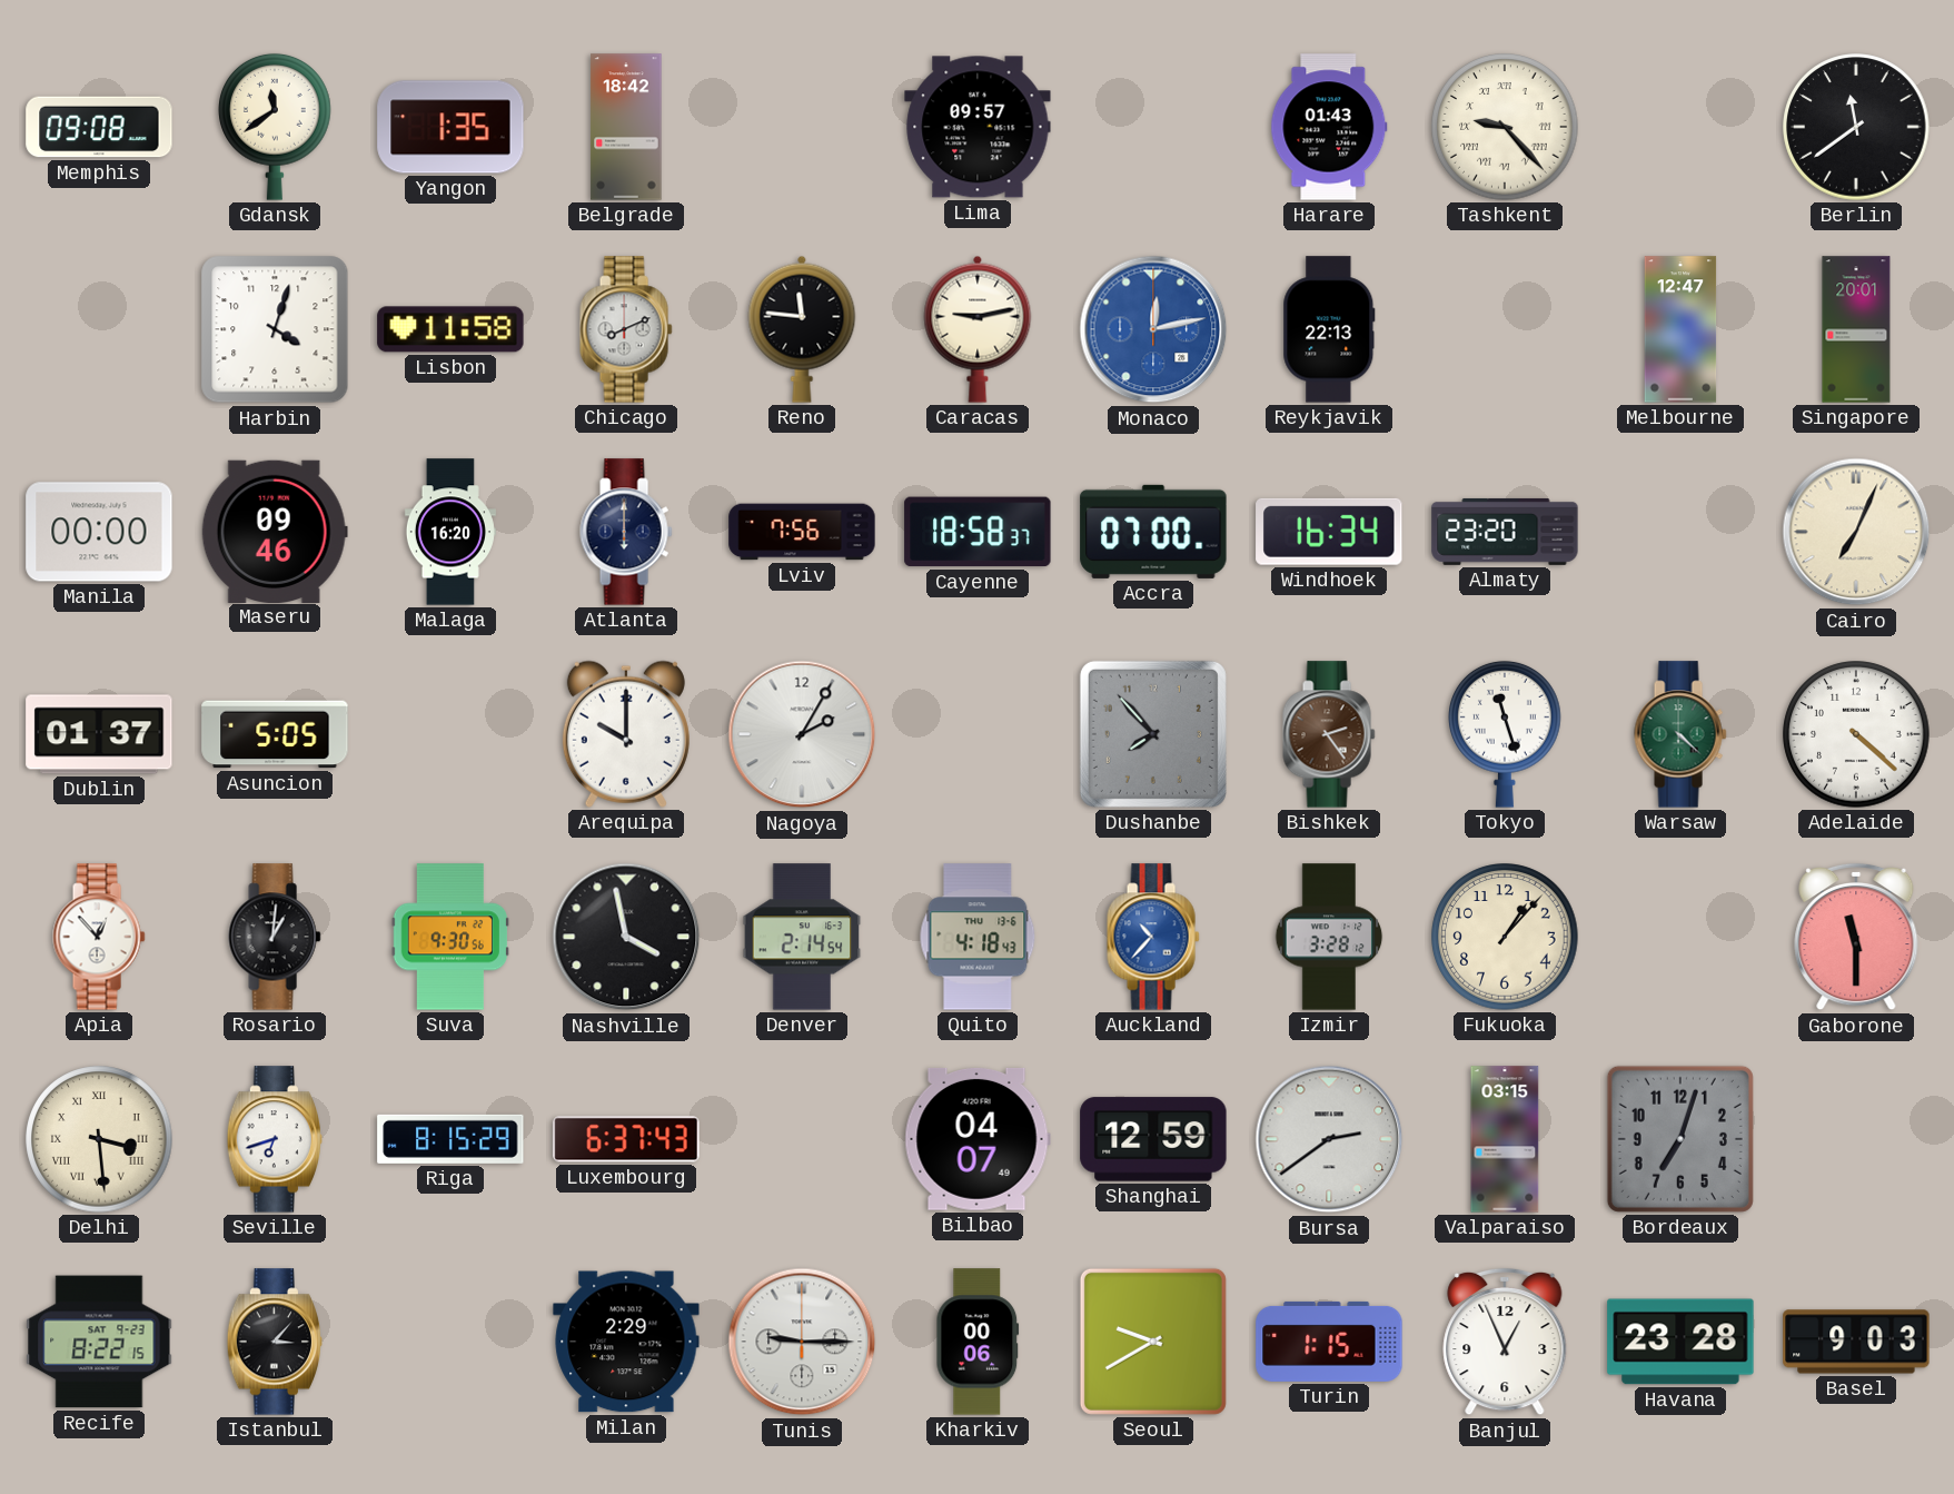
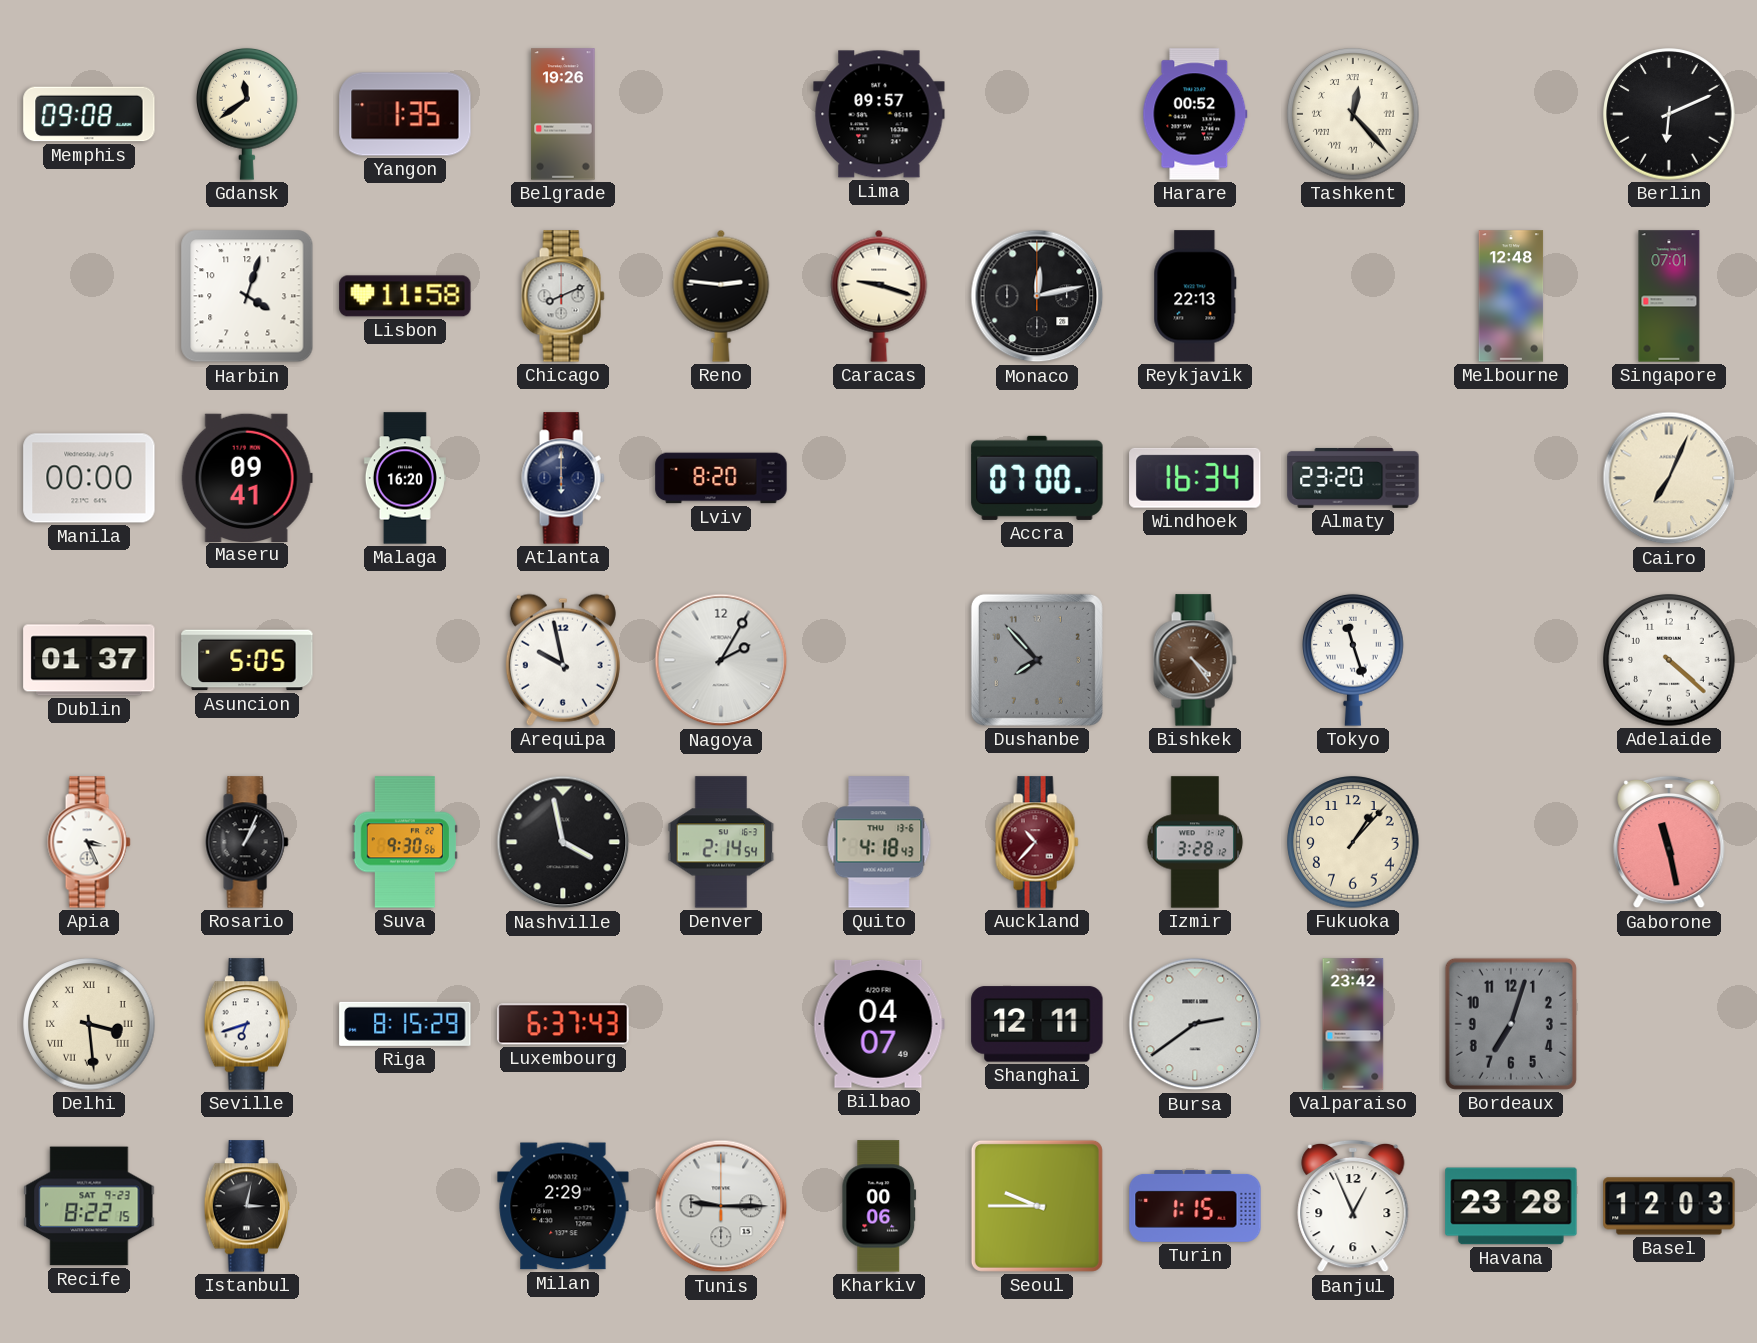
Belgrade: 18:42 -> 19:26 (563, 114)
Harare: 01:43 -> 00:52 (1195, 114)
Tashkent: 9:23 -> 12:23 (1353, 114)
Berlin: 11:39 -> 6:11 (1669, 114)
Reno: 11:46 -> 2:46 (721, 296)
Caracas: 9:13 -> 9:18 (879, 296)
Monaco dial: blue -> black (1037, 296)
Melbourne: 12:47 -> 12:48 (1511, 296)
Singapore: 20:01 -> 07:01 (1669, 296)
Maseru: 09:46 -> 09:41 (247, 477)
Lviv: 7:56 -> 8:20 (721, 478)
Cayenne: 18:58 -> none (978, 532)
Arequipa: 10:00 -> 9:58 (563, 660)
Bishkek: 2:24 -> 4:24 (1195, 660)
Warsaw: 4:22 -> none (1680, 734)
Apia: 12:53 -> 3:26 (89, 842)
Rosario: 1:01 -> 1:04 (247, 842)
Auckland dial: blue -> burgundy (1037, 842)
Gaborone: 11:30 -> 11:28 (1669, 842)
Shanghai: 12:59 -> 12:11 (1037, 1024)
Valparaiso: 03:15 -> 23:42 (1353, 1024)
Istanbul: 3:07 -> 3:02 (246, 1206)
Seoul: 9:40 -> 9:45 (1037, 1206)
Basel: 9:03 -> 12:03 (1669, 1206)
